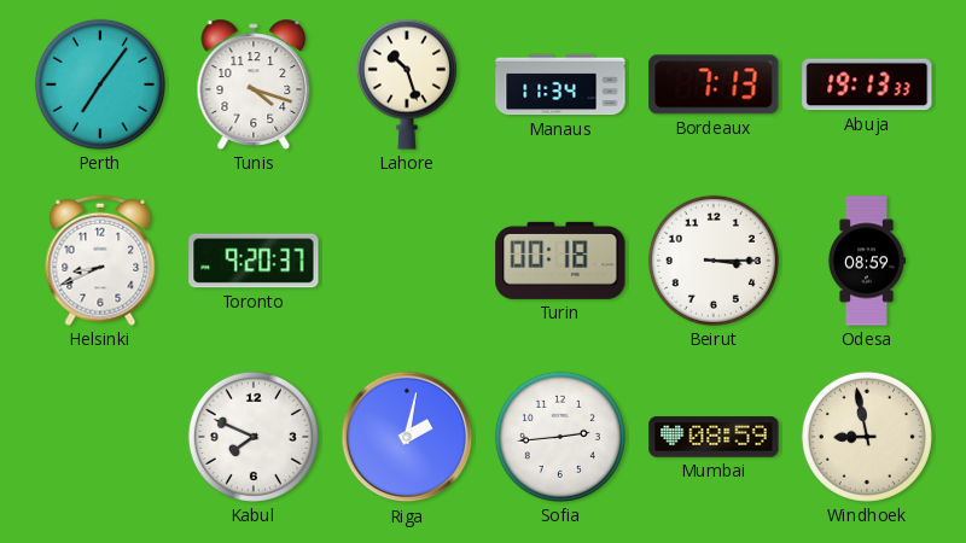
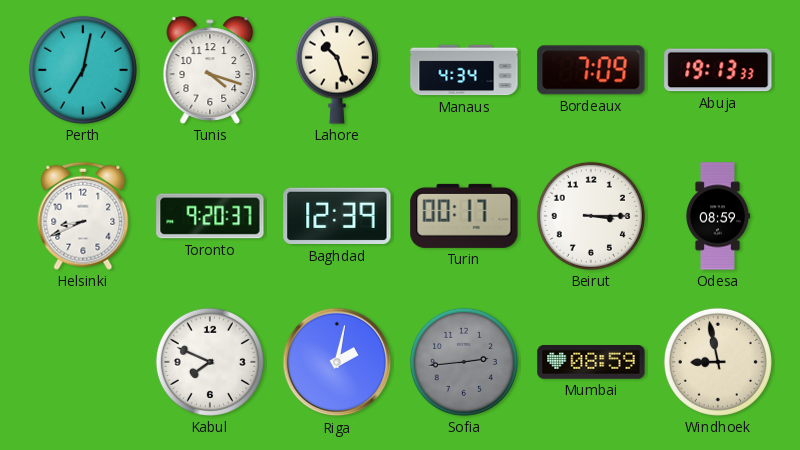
Perth: 7:06 -> 7:02 (83, 70)
Manaus: 11:34 -> 4:34 (464, 70)
Bordeaux: 7:13 -> 7:09 (591, 70)
Baghdad: none -> 12:39 (337, 216)
Turin: 00:18 -> 00:17 (464, 216)
Sofia dial: white -> grey (464, 362)
